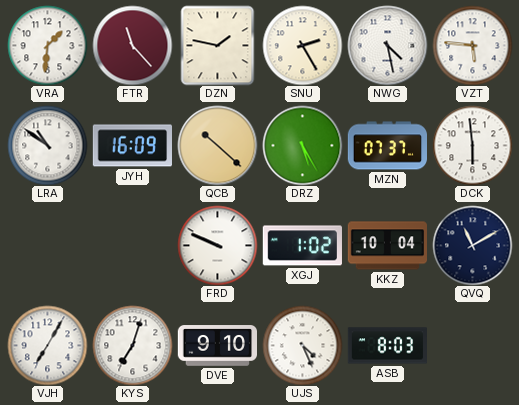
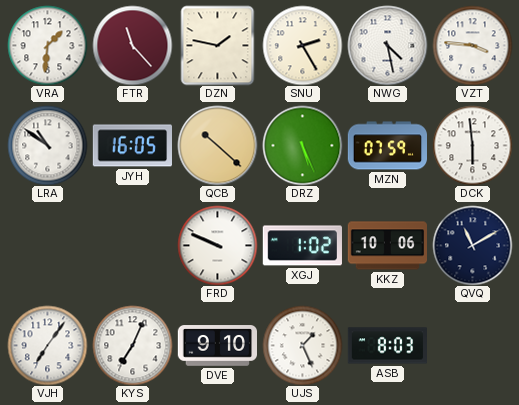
VZT: 5:46 -> 3:46 (472, 45)
JYH: 16:09 -> 16:05 (132, 146)
DRZ: 5:25 -> 5:26 (302, 145)
MZN: 07:37 -> 07:59 (387, 146)
KKZ: 10:04 -> 10:06 (387, 246)
VJH: 7:05 -> 7:06 (47, 345)
KYS: 7:03 -> 7:04 (132, 345)
UJS: 4:26 -> 1:26 (302, 345)
